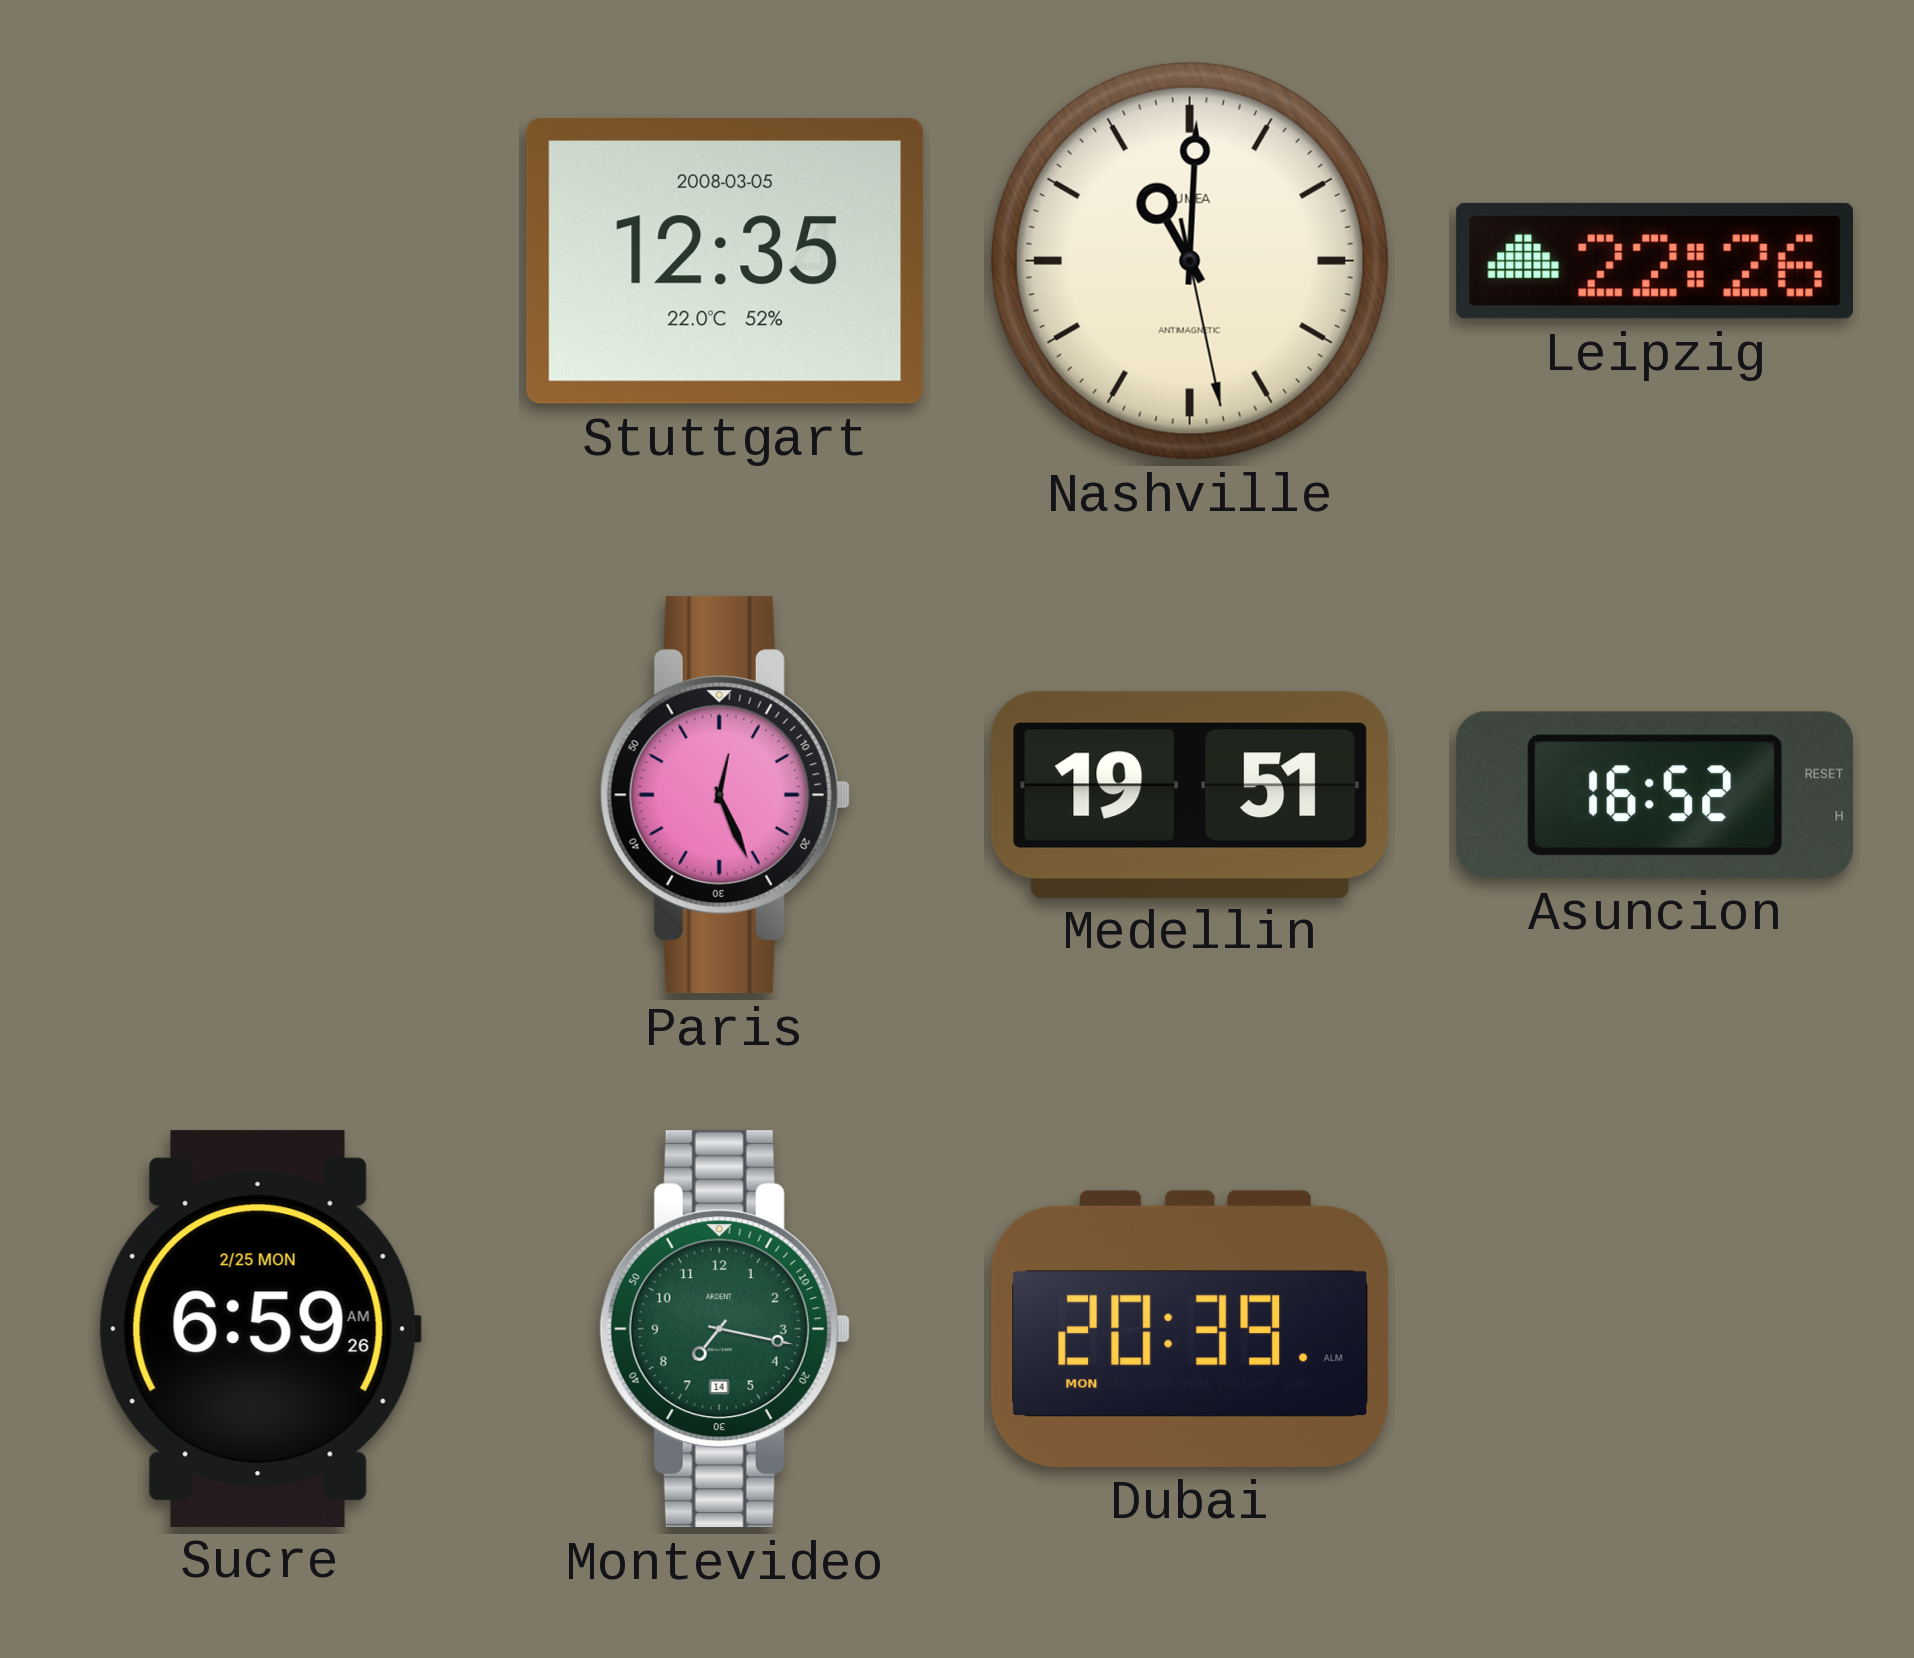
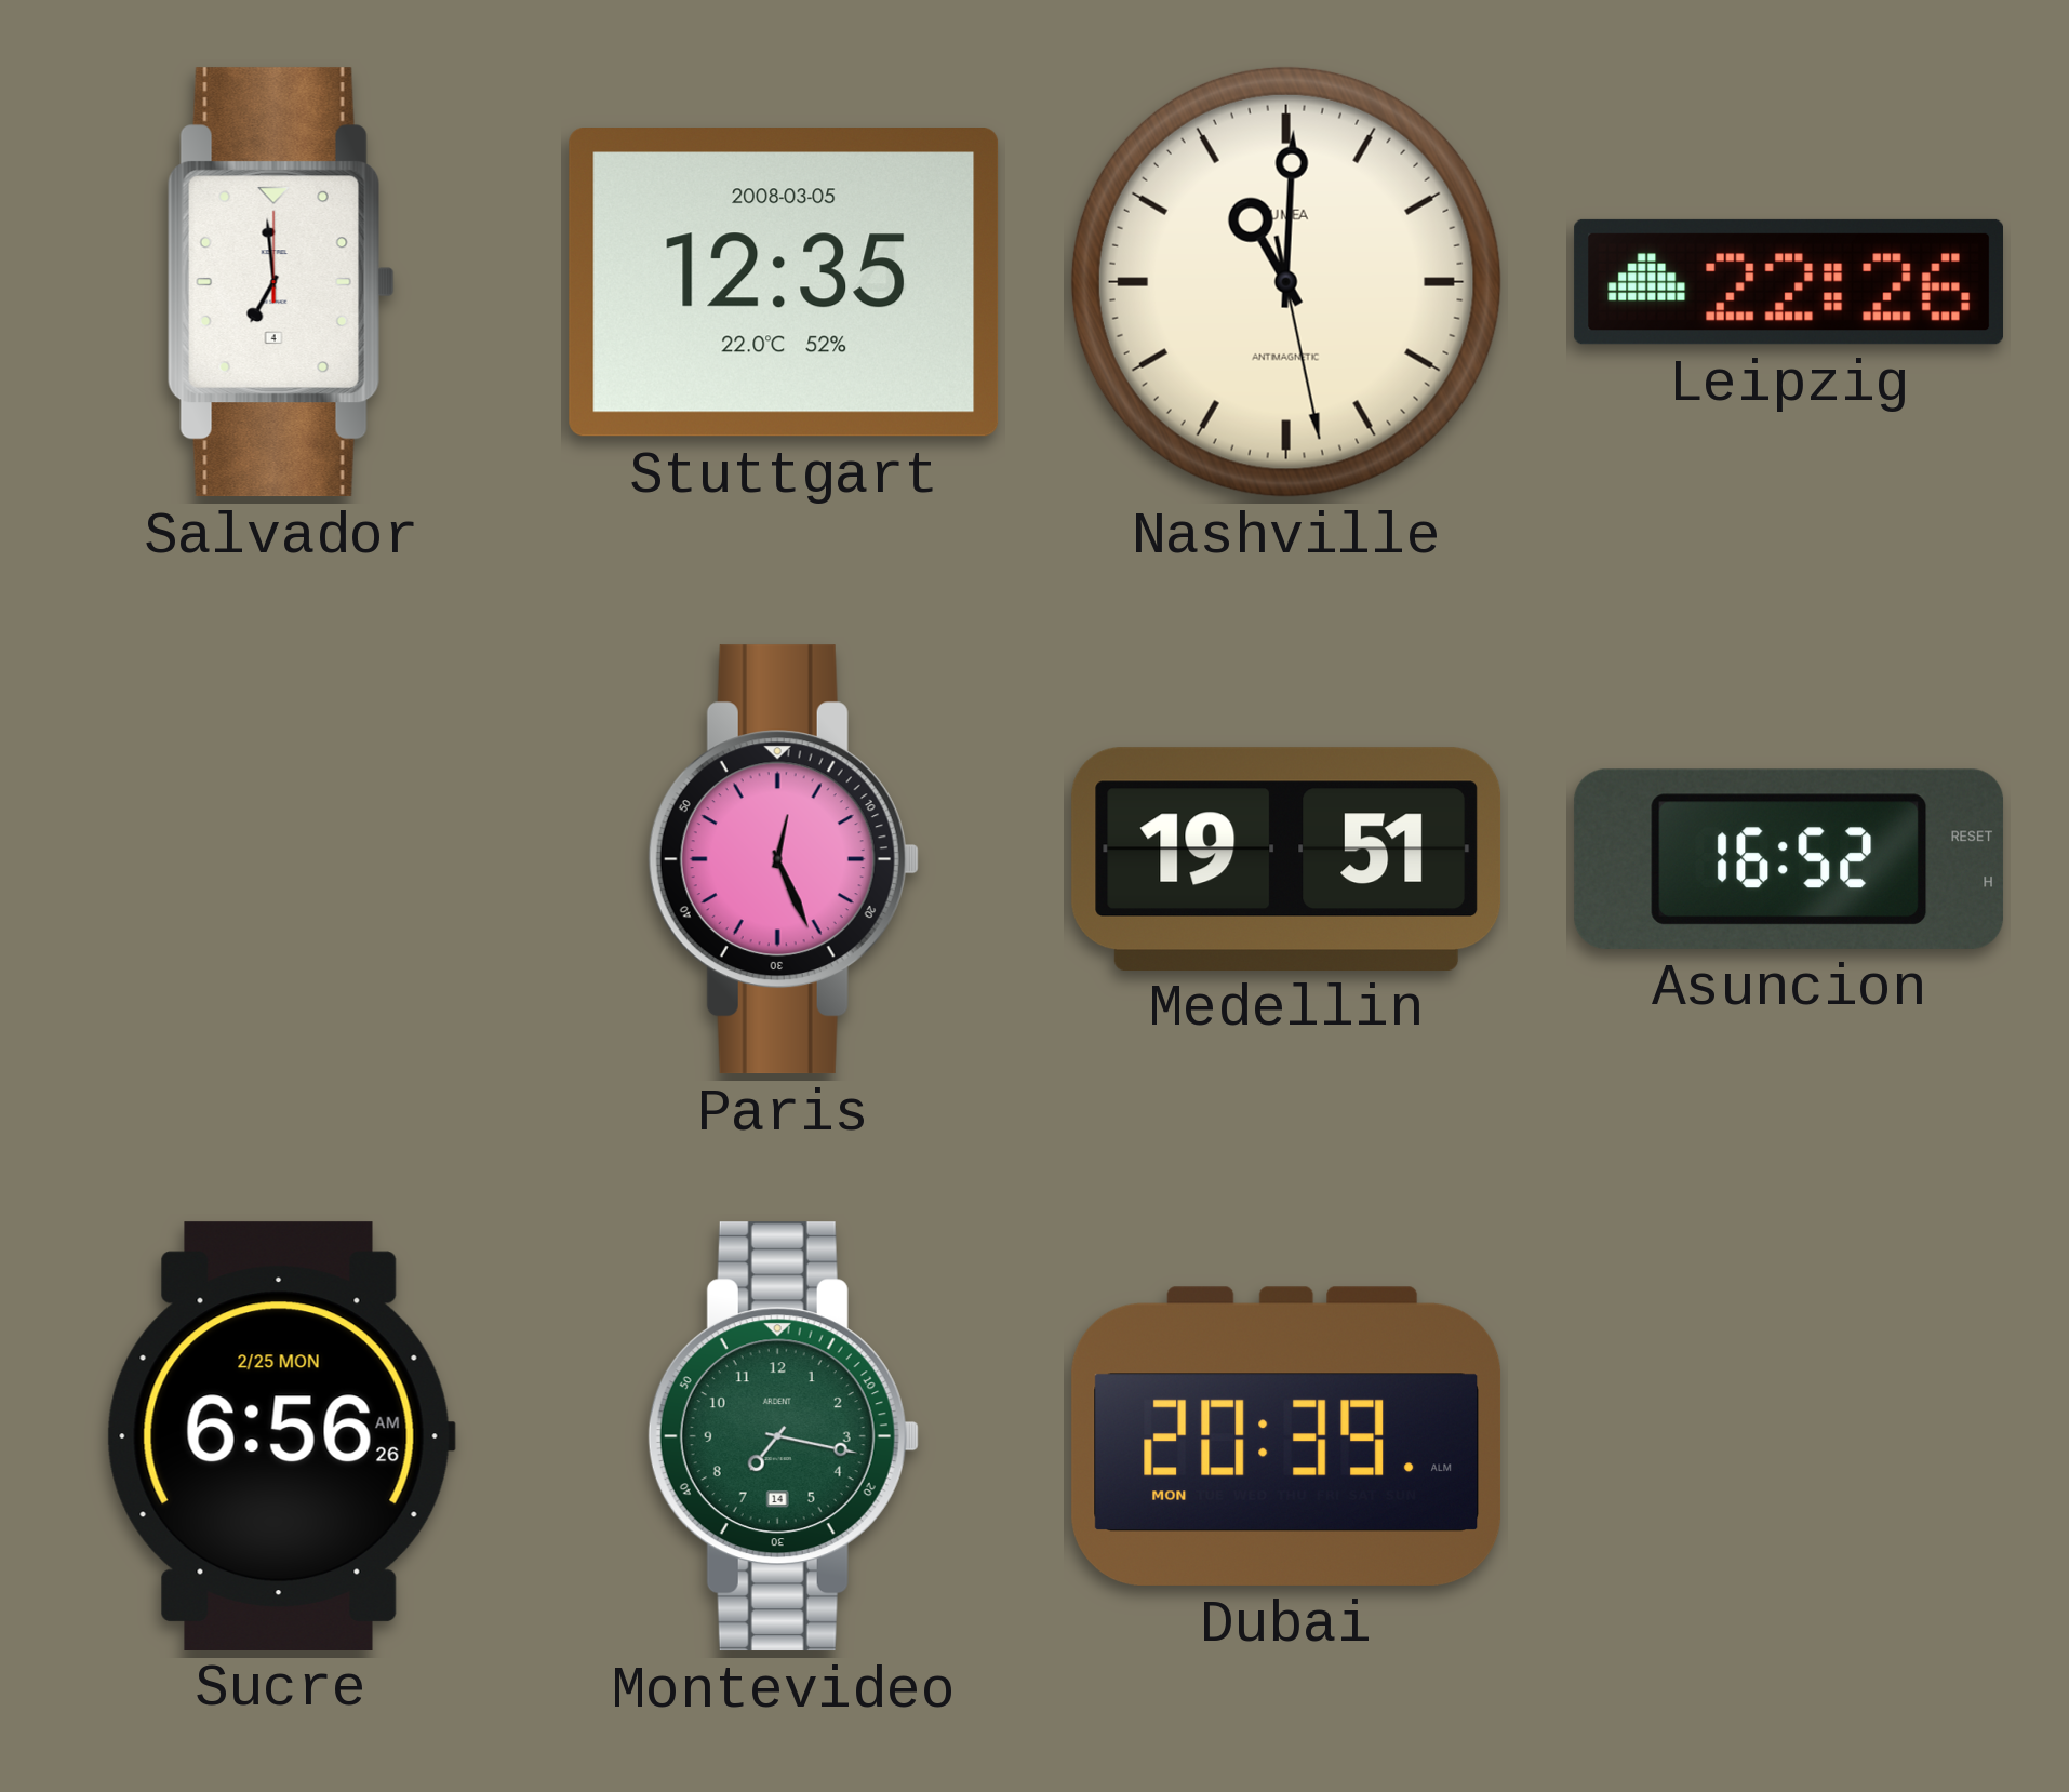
Salvador: none -> 6:59 (281, 282)
Sucre: 6:59 -> 6:56 (281, 1435)
